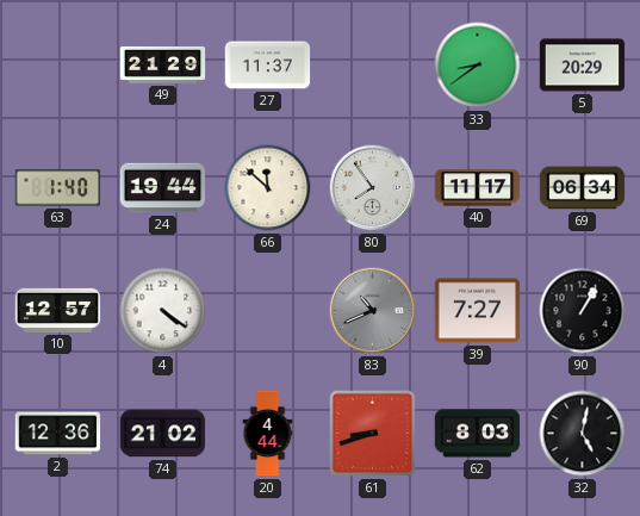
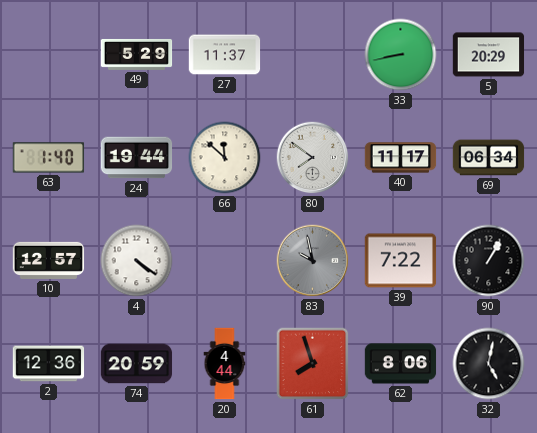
49: 21:29 -> 5:29 (137, 54)
33: 8:39 -> 8:43 (401, 55)
80: 7:54 -> 7:51 (313, 158)
83: 10:41 -> 9:58 (313, 261)
39: 7:27 -> 7:22 (401, 261)
74: 21:02 -> 20:59 (137, 364)
61: 8:42 -> 7:57 (313, 364)
62: 8:03 -> 8:06 (401, 364)
